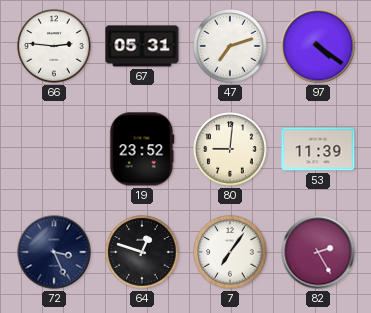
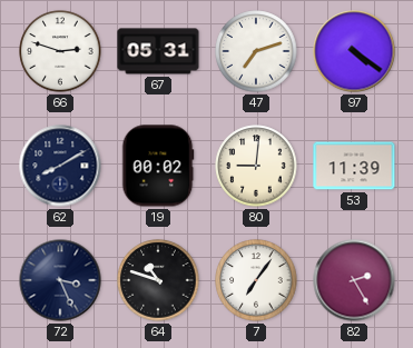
66: 2:46 -> 2:48 (60, 51)
62: none -> 8:10 (60, 166)
19: 23:52 -> 00:02 (158, 166)
64: 12:48 -> 10:48 (158, 280)
